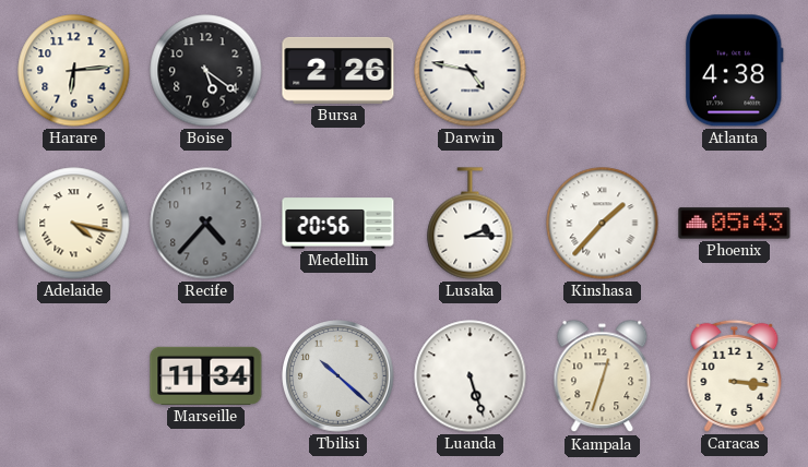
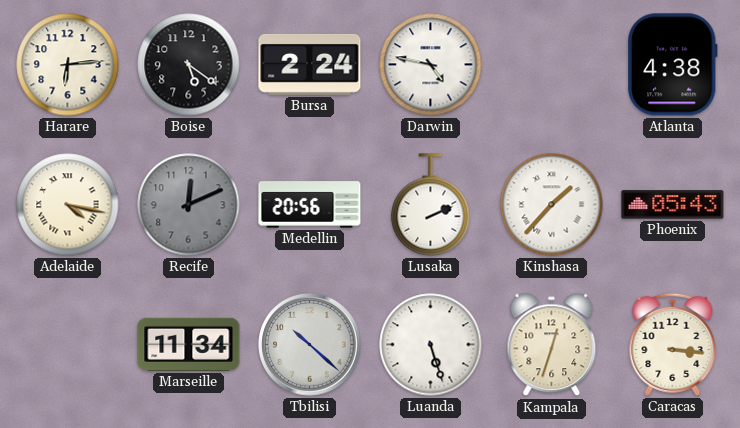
Bursa: 2:26 -> 2:24 (310, 64)
Recife: 4:37 -> 12:11 (189, 205)
Lusaka: 2:15 -> 2:11 (431, 205)
